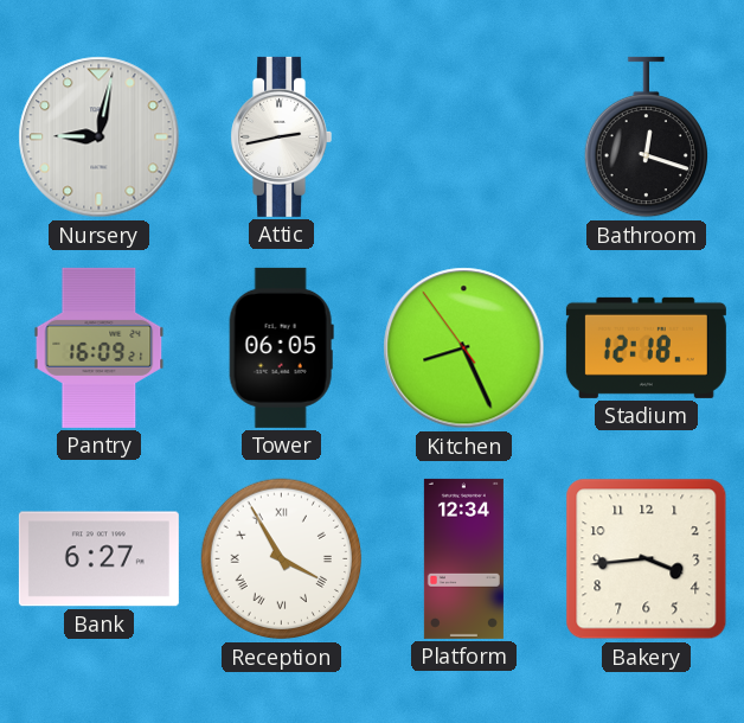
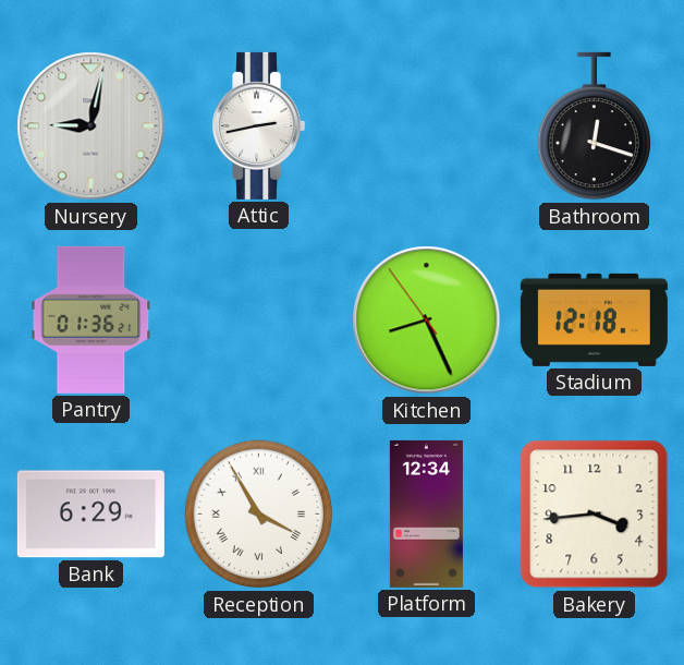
Pantry: 16:09 -> 01:36 (91, 319)
Tower: 06:05 -> none (281, 347)
Bank: 6:27 -> 6:29 (90, 515)
